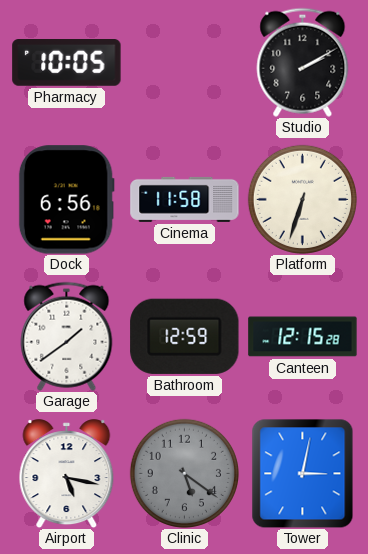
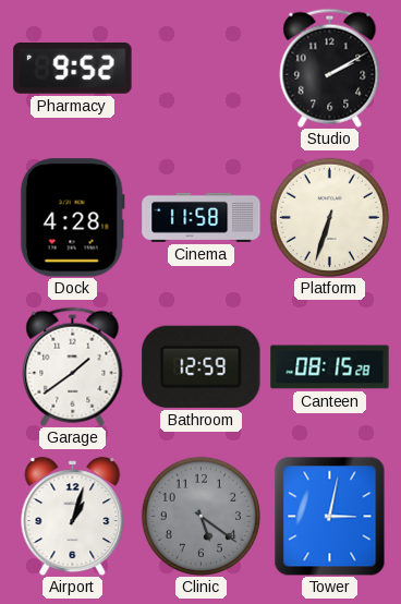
Pharmacy: 10:05 -> 9:52 (73, 69)
Dock: 6:56 -> 4:28 (72, 218)
Canteen: 12:15 -> 08:15 (330, 367)
Airport: 5:17 -> 1:03 (73, 517)
